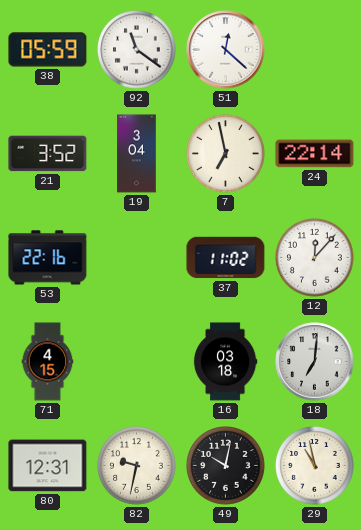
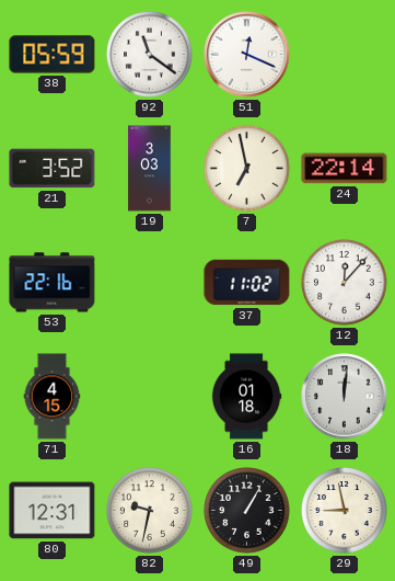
51: 12:22 -> 12:19 (247, 55)
19: 3:04 -> 3:03 (150, 169)
16: 03:18 -> 01:18 (246, 397)
18: 7:01 -> 12:01 (345, 397)
49: 10:02 -> 1:05 (247, 511)
29: 10:58 -> 8:58 (345, 511)
